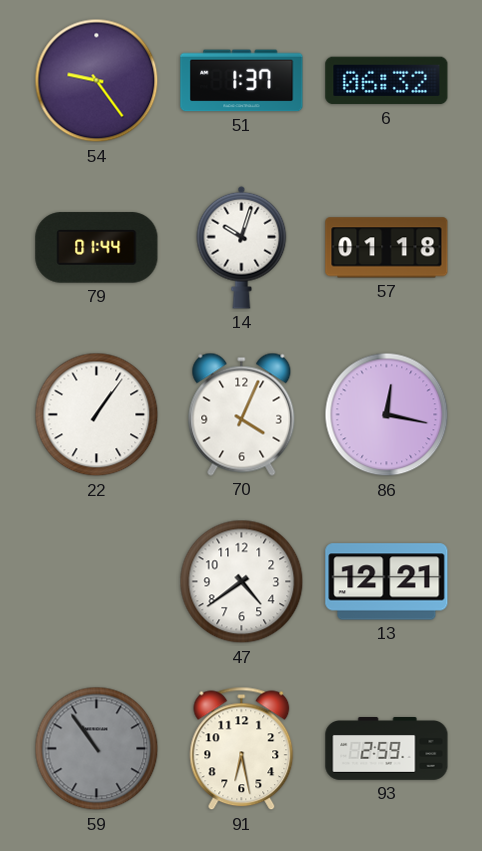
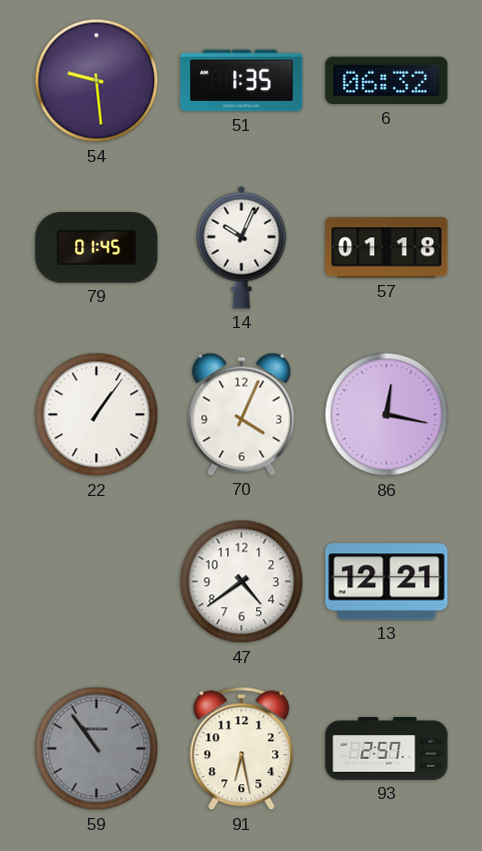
54: 9:24 -> 9:29 (97, 81)
51: 1:37 -> 1:35 (242, 81)
79: 01:44 -> 01:45 (97, 248)
14: 10:03 -> 10:04 (242, 247)
93: 2:59 -> 2:57 (387, 749)
